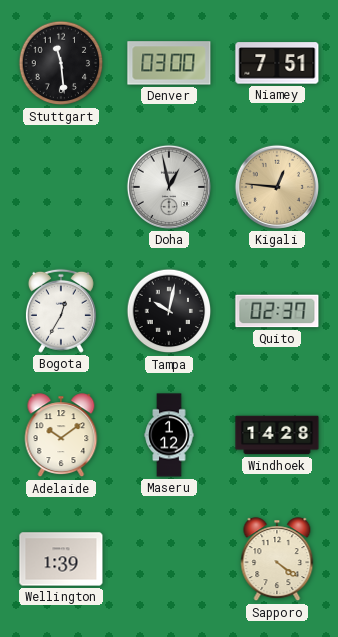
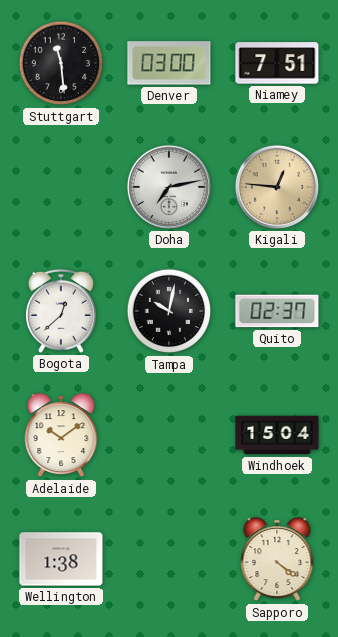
Doha: 12:58 -> 7:13 (169, 187)
Bogota: 12:35 -> 12:38 (61, 311)
Maseru: 1:12 -> none (169, 435)
Windhoek: 14:28 -> 15:04 (277, 435)
Wellington: 1:39 -> 1:38 (61, 559)
